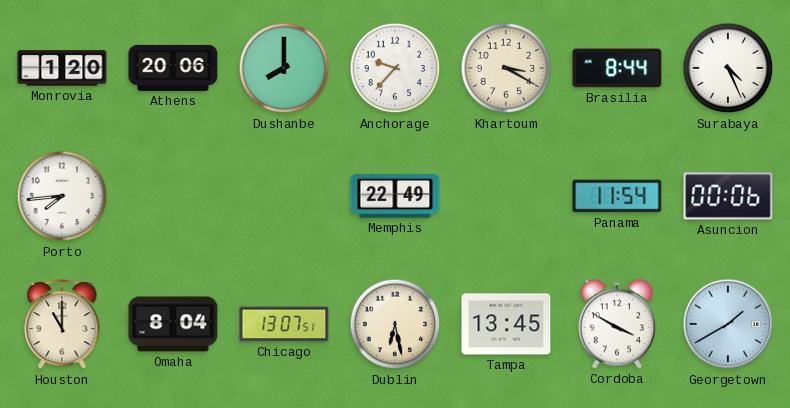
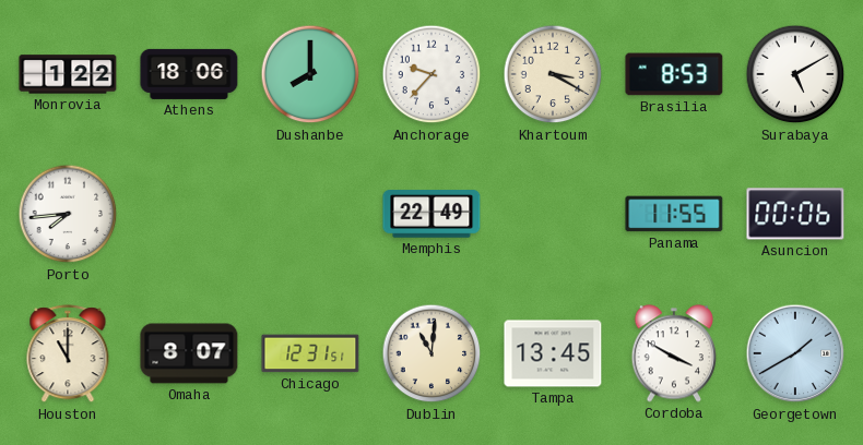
Monrovia: 1:20 -> 1:22 (68, 74)
Athens: 20:06 -> 18:06 (189, 74)
Brasilia: 8:44 -> 8:53 (674, 74)
Surabaya: 4:26 -> 5:10 (795, 74)
Panama: 11:54 -> 11:55 (674, 214)
Omaha: 8:04 -> 8:07 (189, 353)
Chicago: 13:07 -> 12:31 (310, 353)
Dublin: 6:28 -> 11:01 (431, 353)
